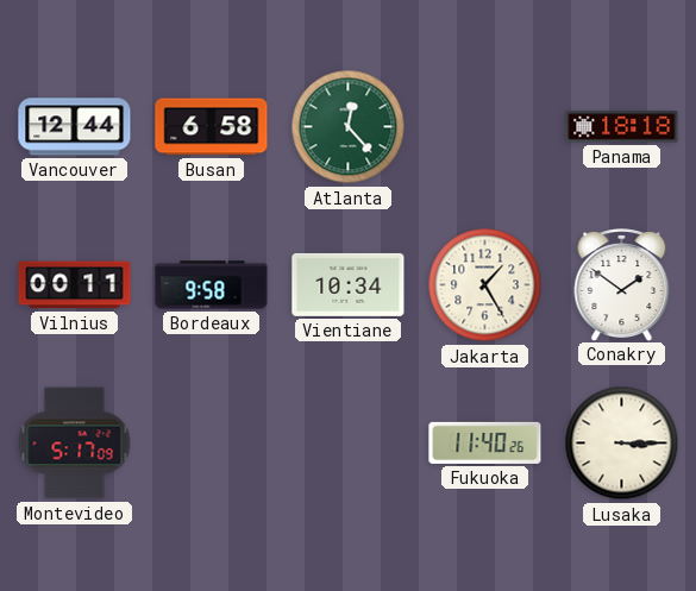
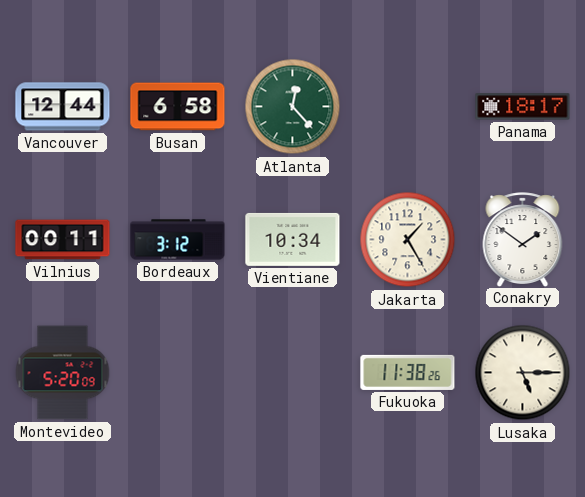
Panama: 18:18 -> 18:17 (523, 107)
Bordeaux: 9:58 -> 3:12 (178, 240)
Montevideo: 5:17 -> 5:20 (63, 373)
Fukuoka: 11:40 -> 11:38 (408, 372)
Lusaka: 3:15 -> 5:15 (523, 373)
